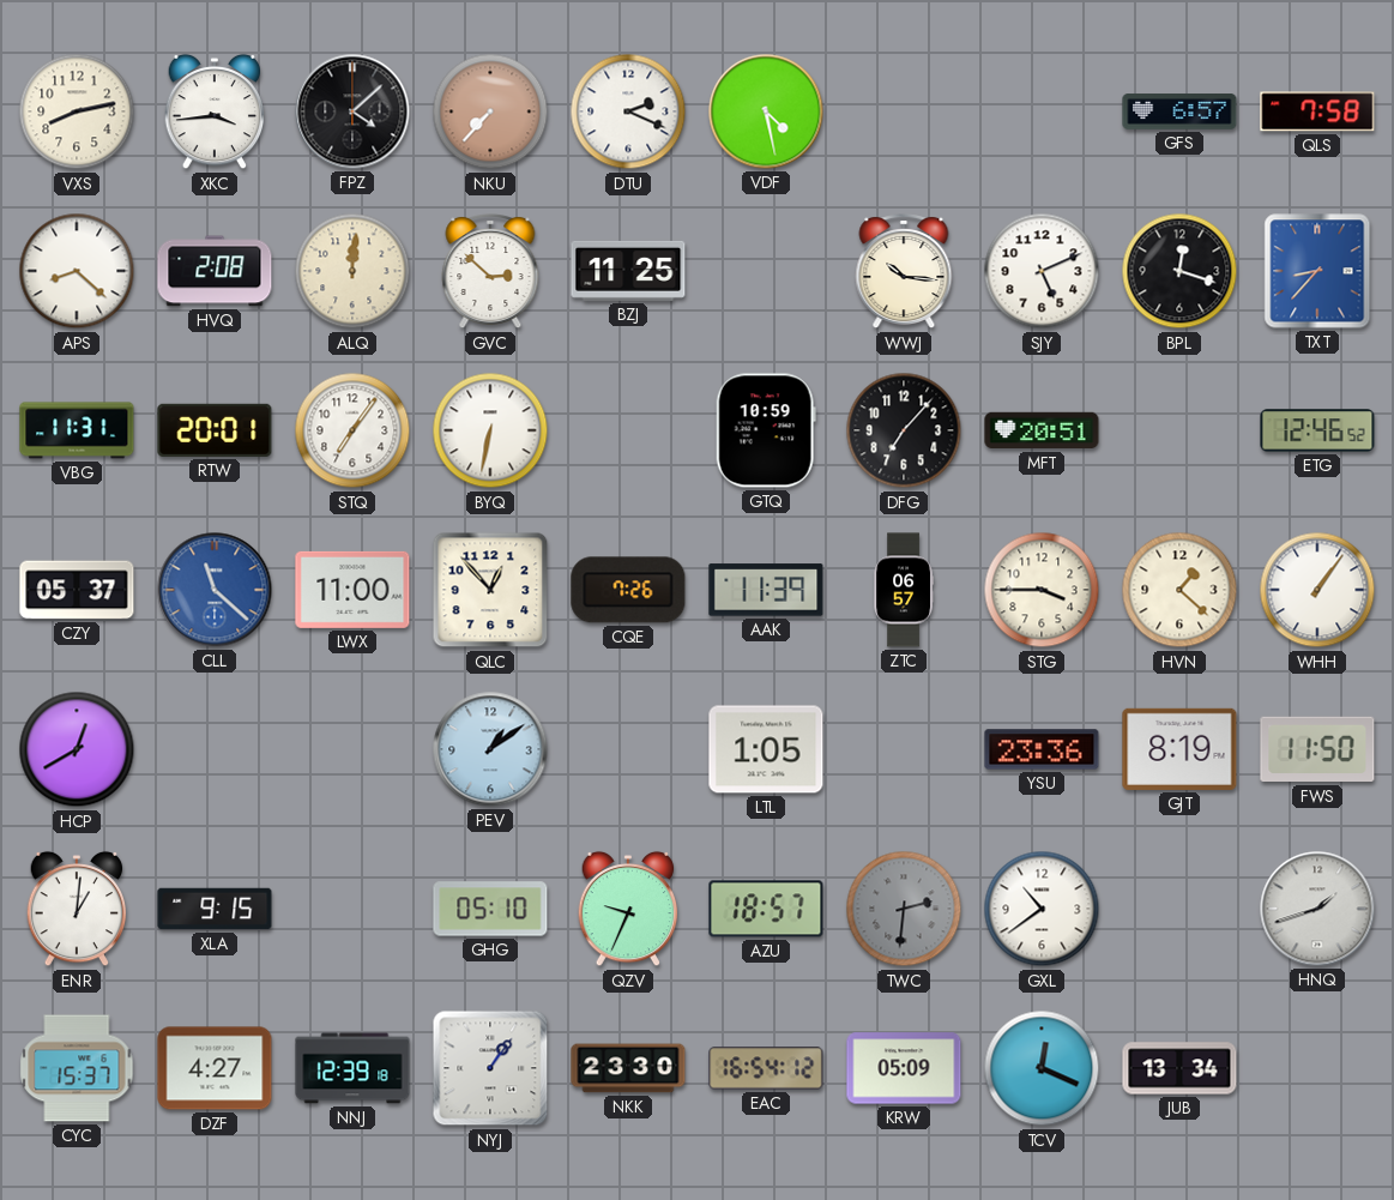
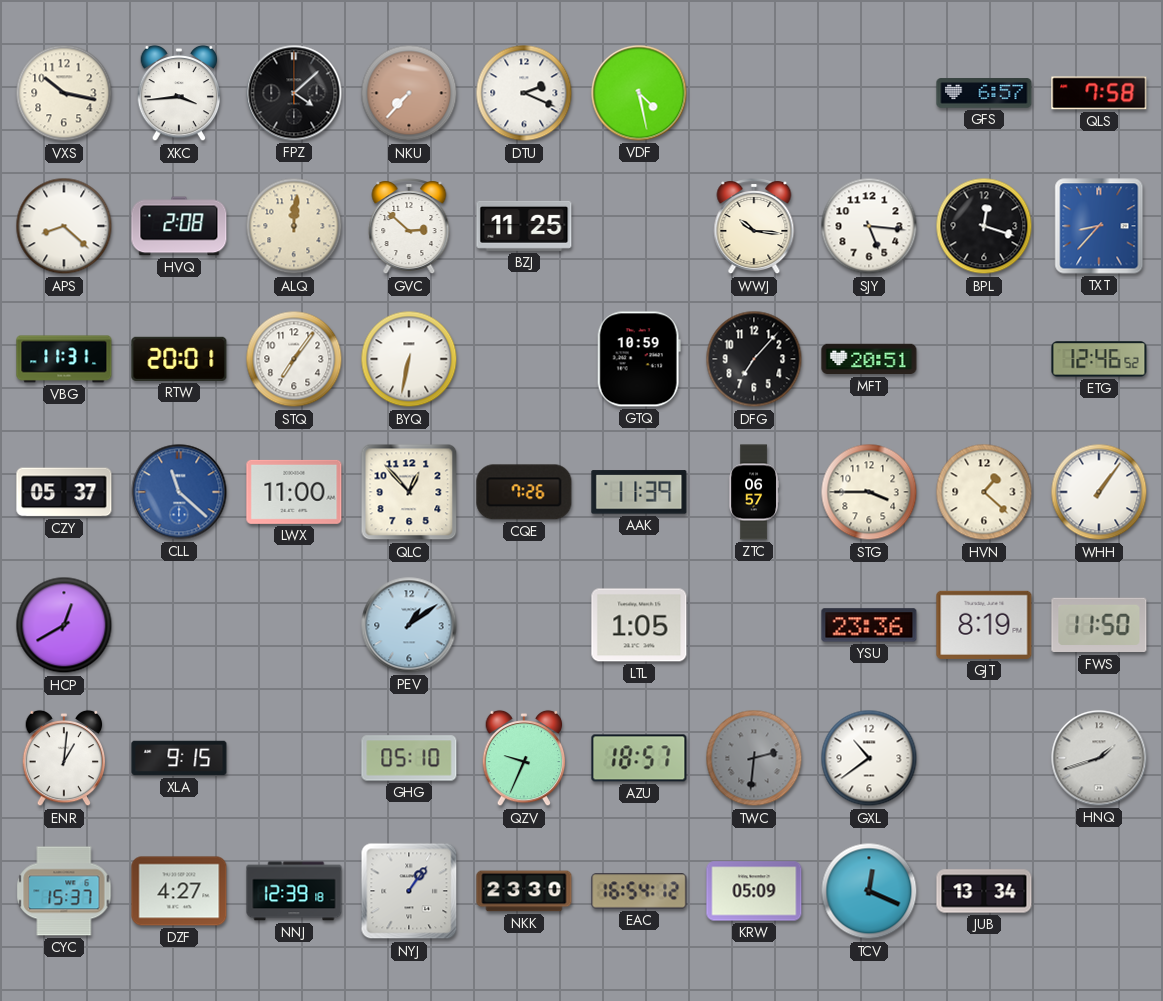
VXS: 8:13 -> 10:17 (64, 93)
SJY: 5:11 -> 5:16 (869, 226)
